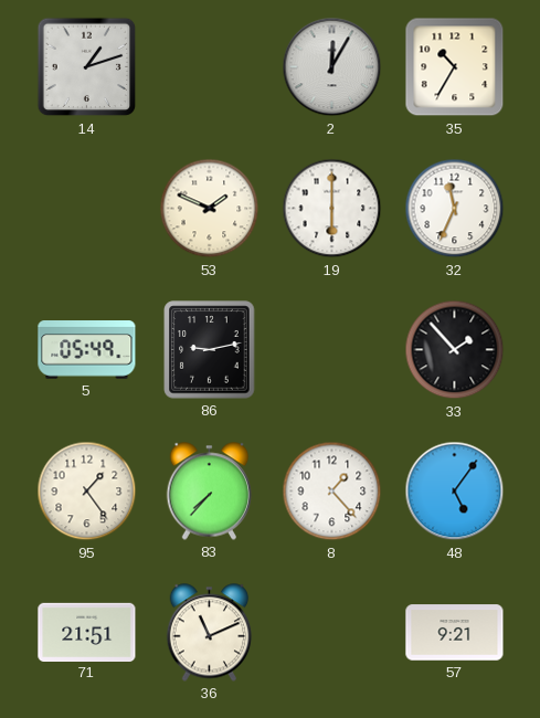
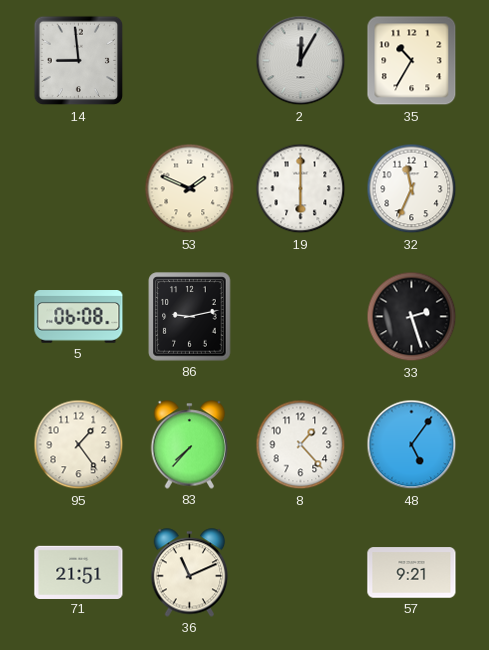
14: 1:12 -> 8:59 (79, 61)
5: 05:49 -> 06:08 (79, 317)
33: 1:53 -> 2:27 (412, 317)
